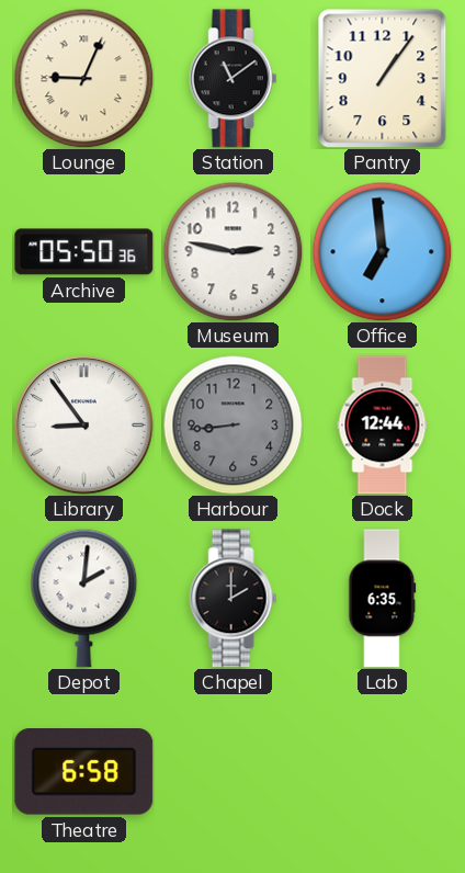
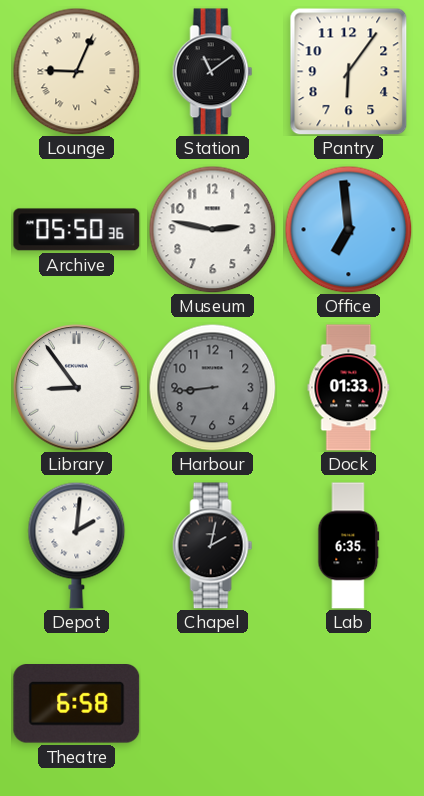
Pantry: 1:06 -> 6:06 (349, 71)
Dock: 12:44 -> 01:33 (349, 388)
Chapel: 2:00 -> 2:02 (213, 546)
